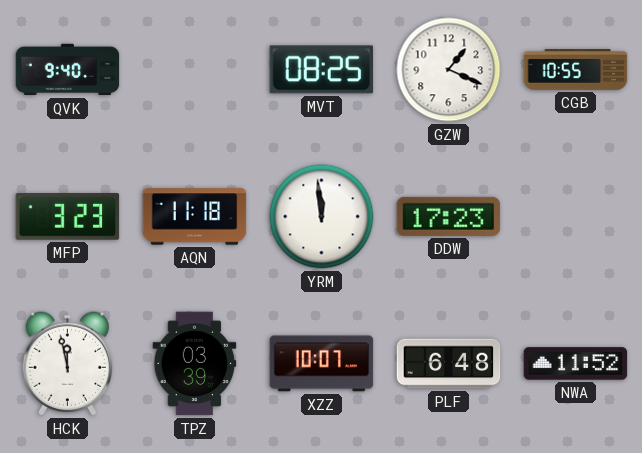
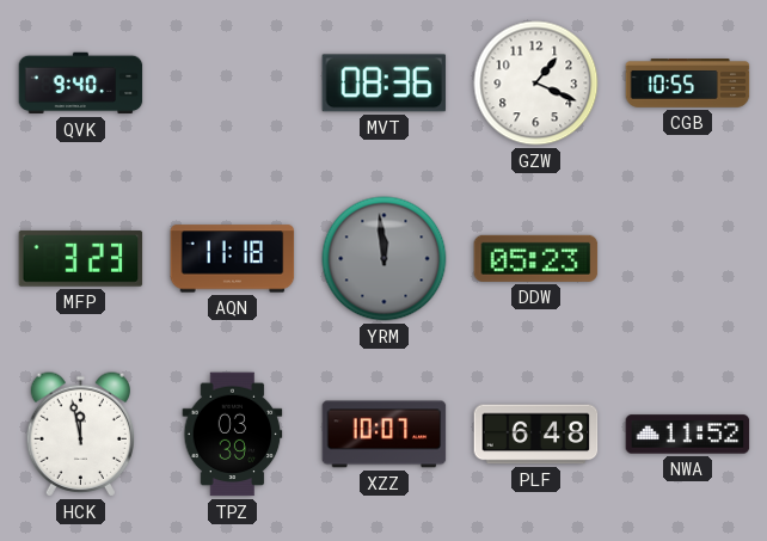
MVT: 08:25 -> 08:36 (385, 84)
YRM dial: white -> grey (385, 259)
DDW: 17:23 -> 05:23 (536, 258)
